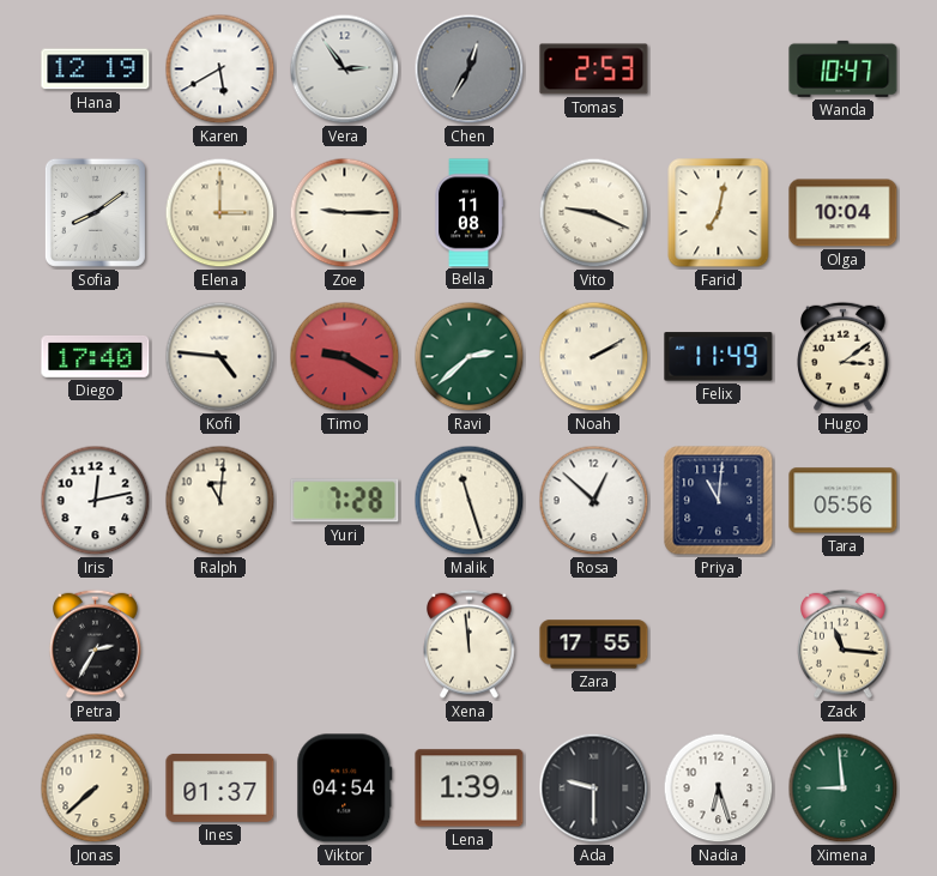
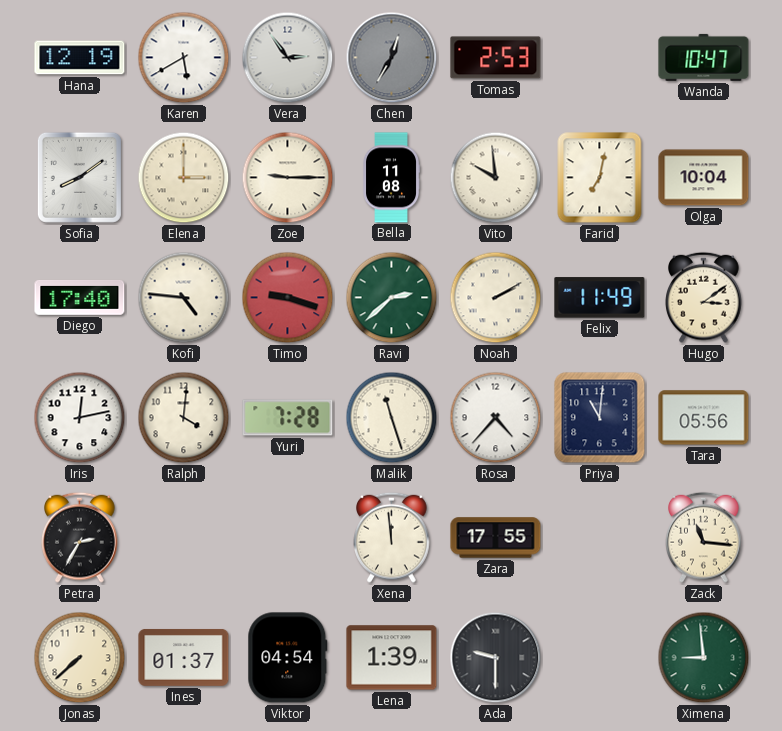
Vito: 9:19 -> 9:59 (496, 178)
Timo: 9:20 -> 9:18 (288, 298)
Ralph: 11:01 -> 4:01 (184, 418)
Rosa: 12:52 -> 4:37 (496, 418)
Nadia: 6:27 -> none (719, 789)
